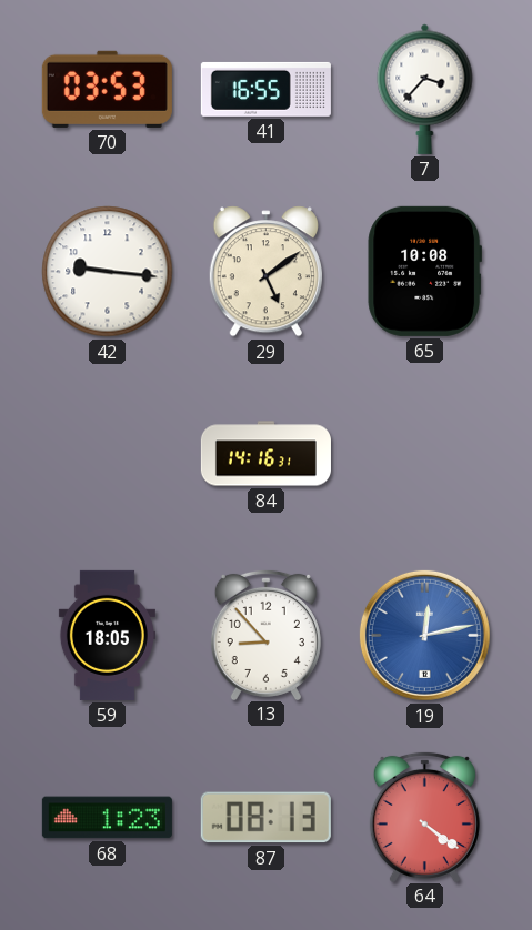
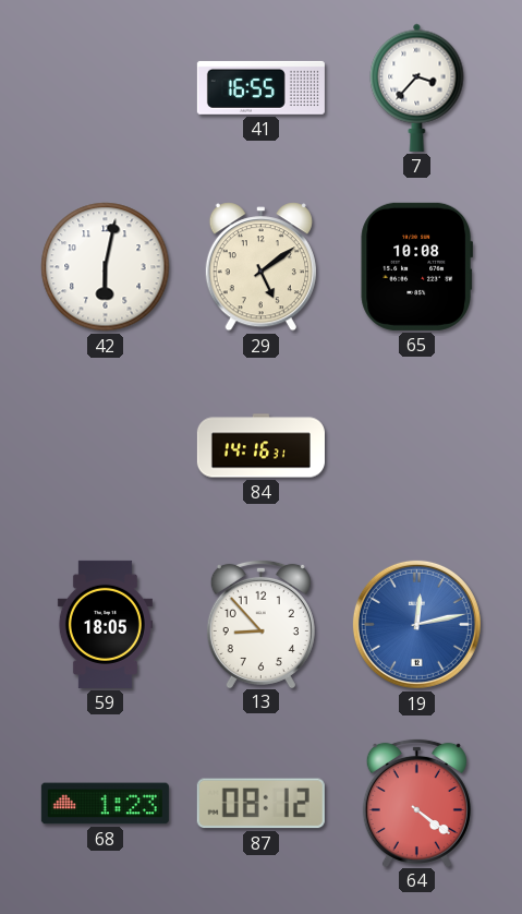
70: 03:53 -> none (107, 89)
42: 9:16 -> 6:02 (106, 267)
87: 08:13 -> 08:12 (260, 804)
